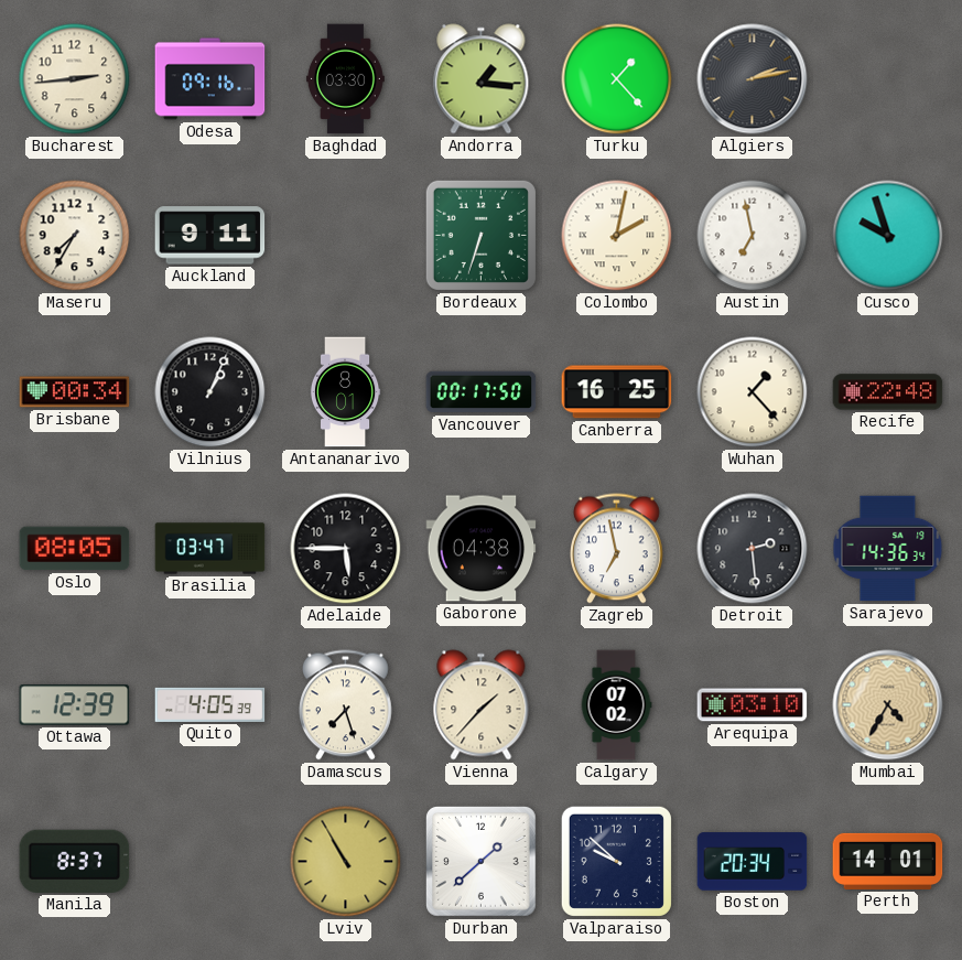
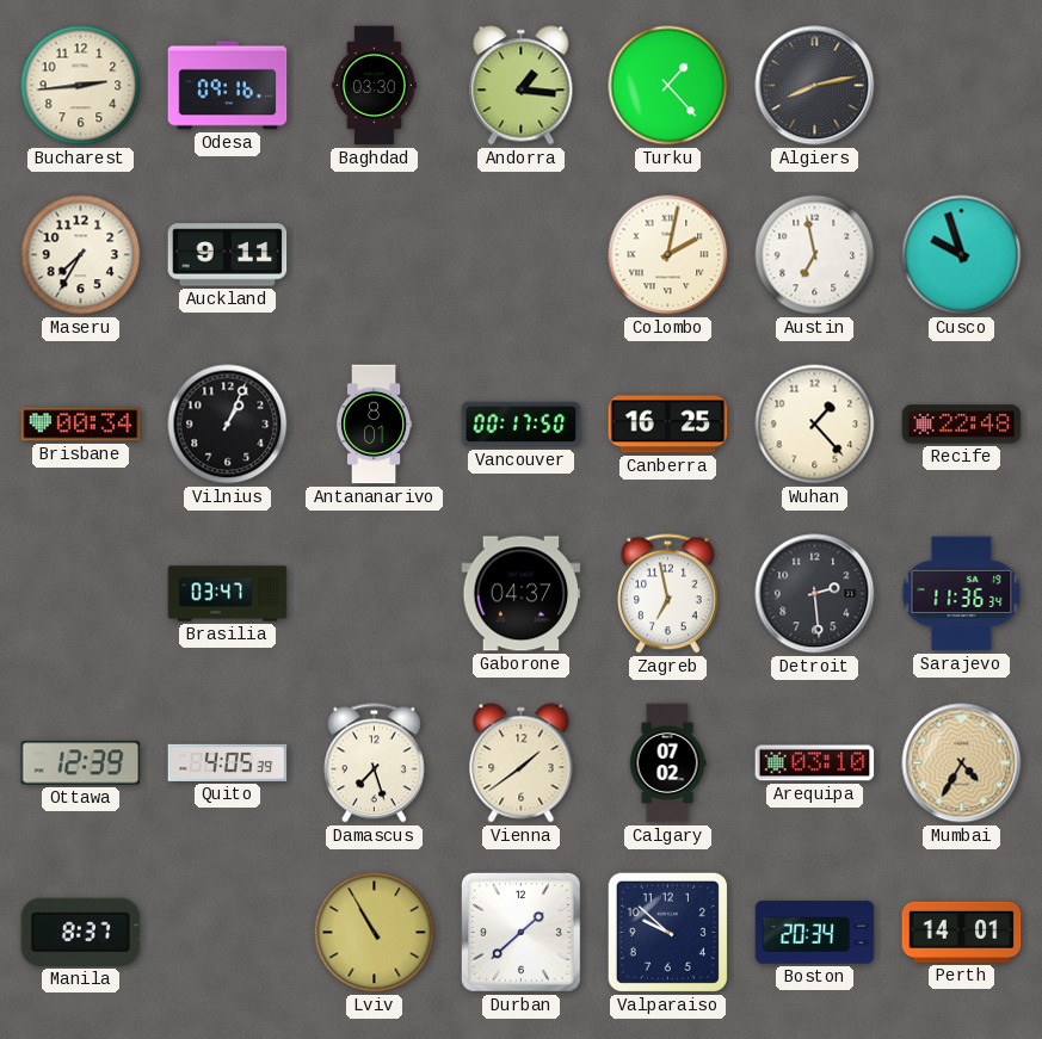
Algiers: 2:13 -> 8:13 (815, 86)
Bordeaux: 6:33 -> none (480, 235)
Oslo: 08:05 -> none (75, 549)
Adelaide: 5:45 -> none (346, 549)
Gaborone: 04:38 -> 04:37 (522, 594)
Sarajevo: 14:36 -> 11:36 (962, 594)
Vienna: 1:37 -> 1:39 (522, 763)
